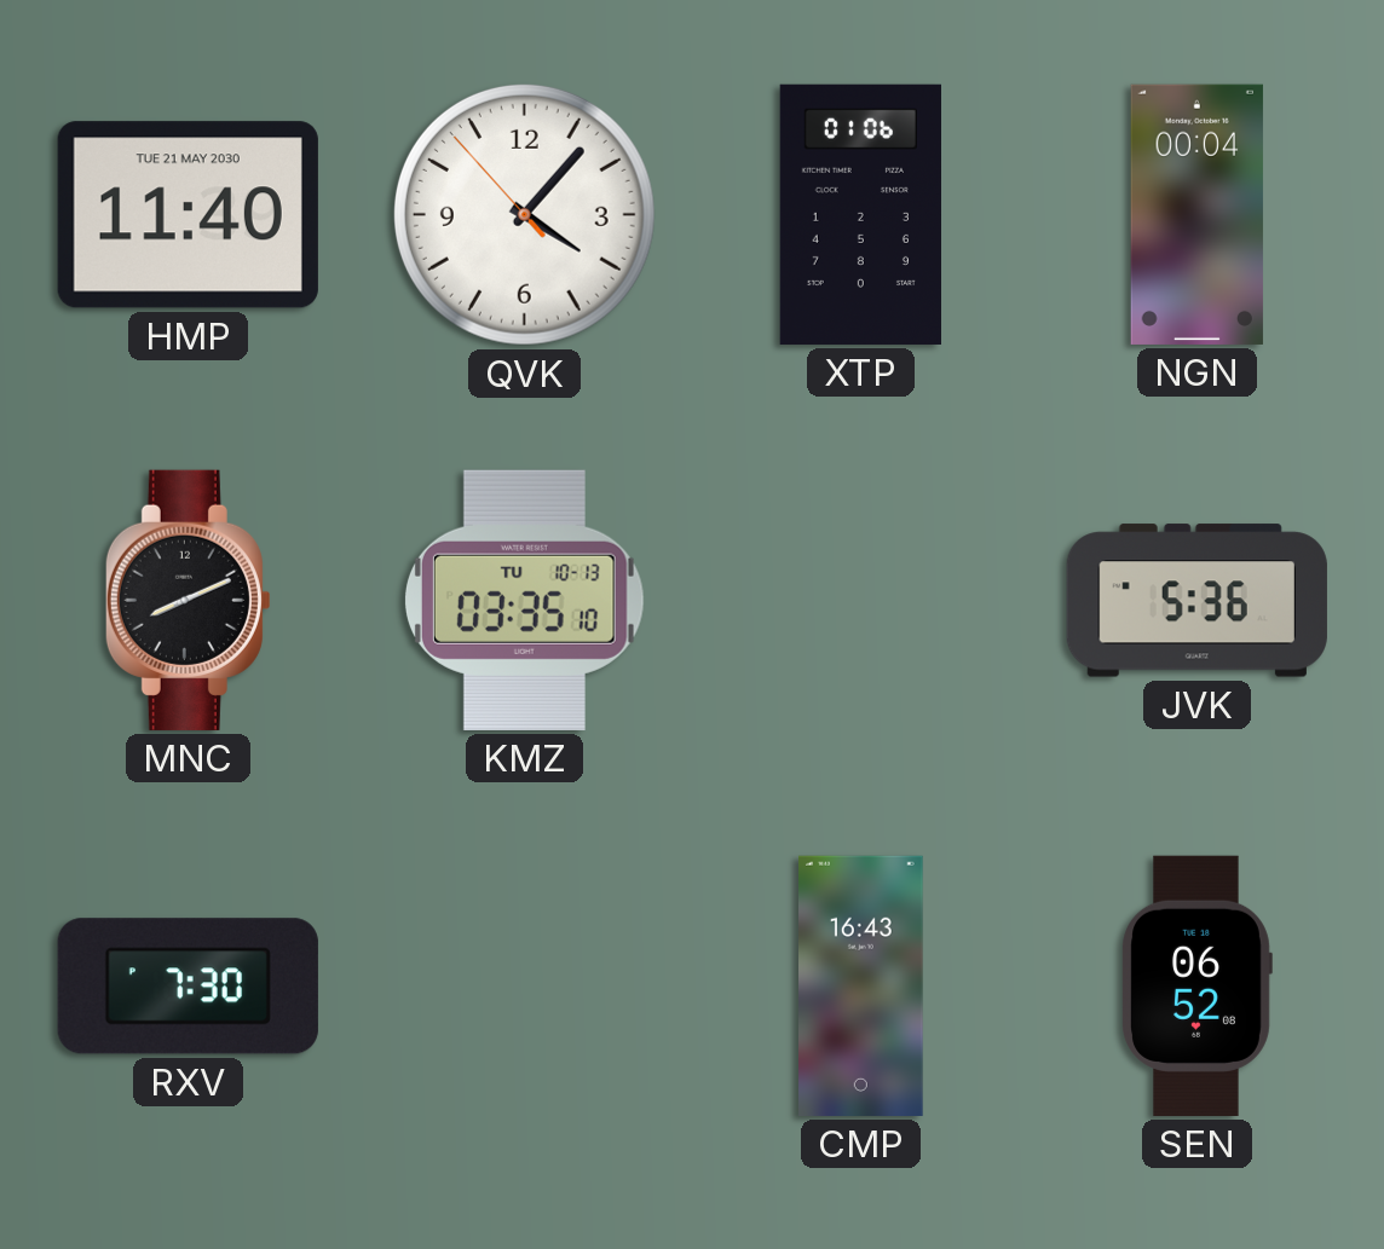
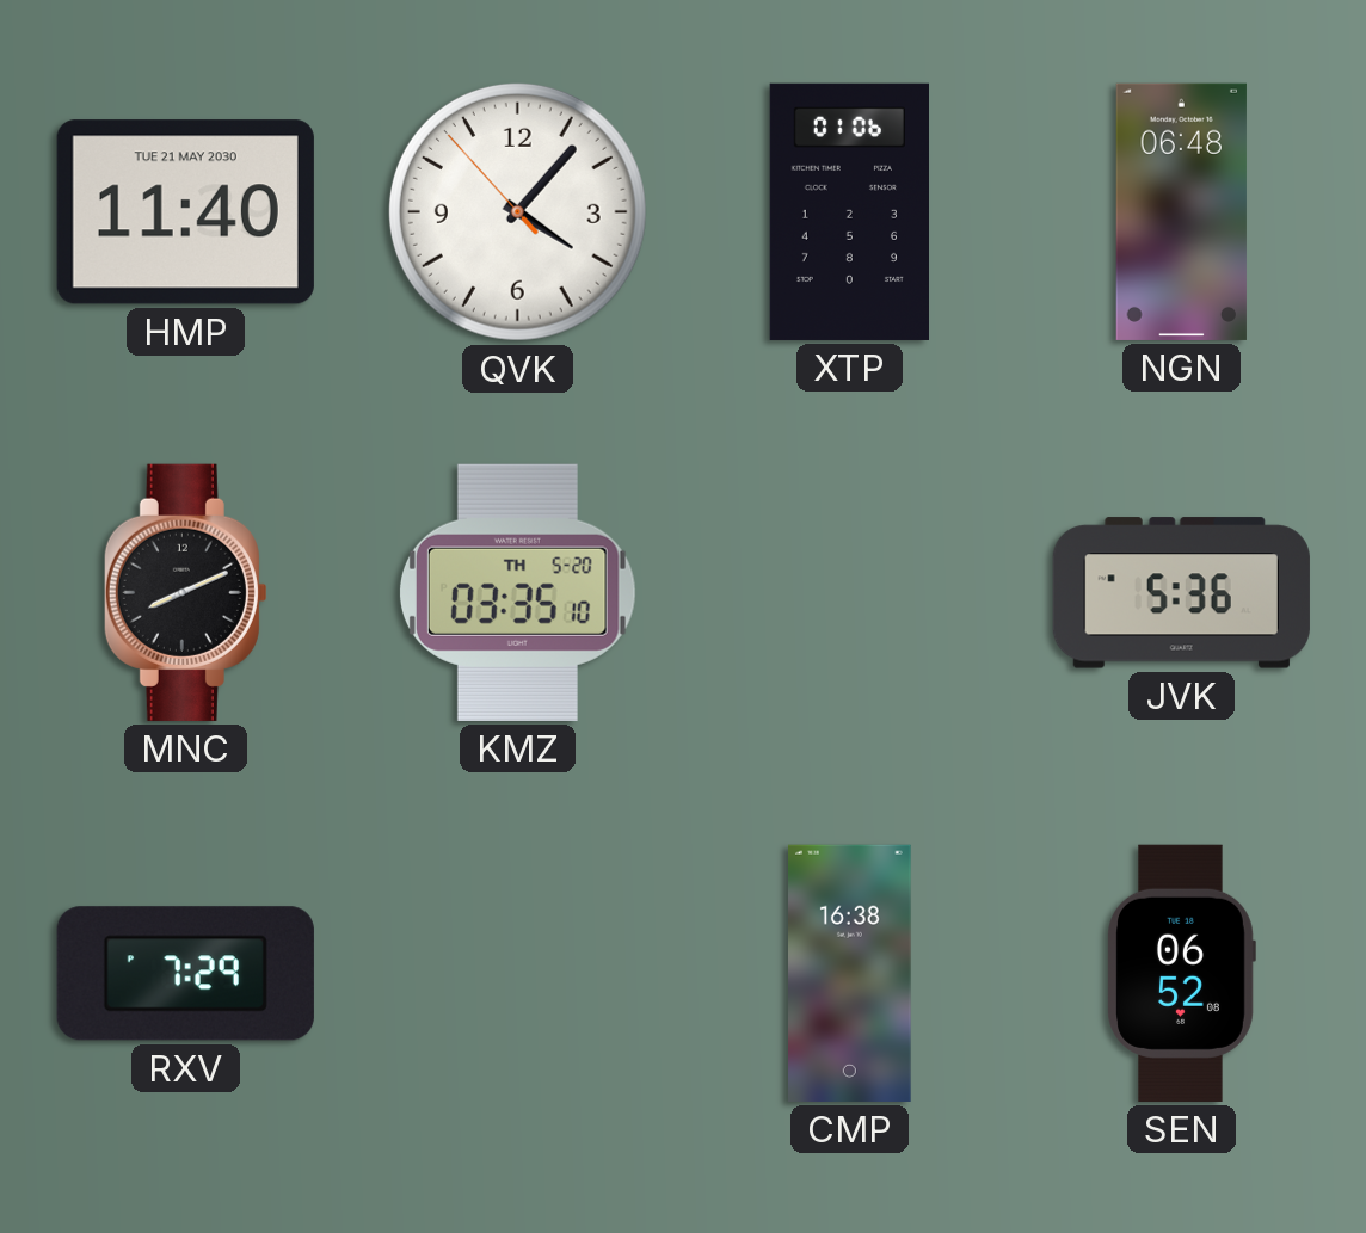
NGN: 00:04 -> 06:48 (1181, 211)
KMZ date: TU 10-13 -> TH 5-20 (517, 592)
RXV: 7:30 -> 7:29 (185, 974)
CMP: 16:43 -> 16:38 (850, 973)
